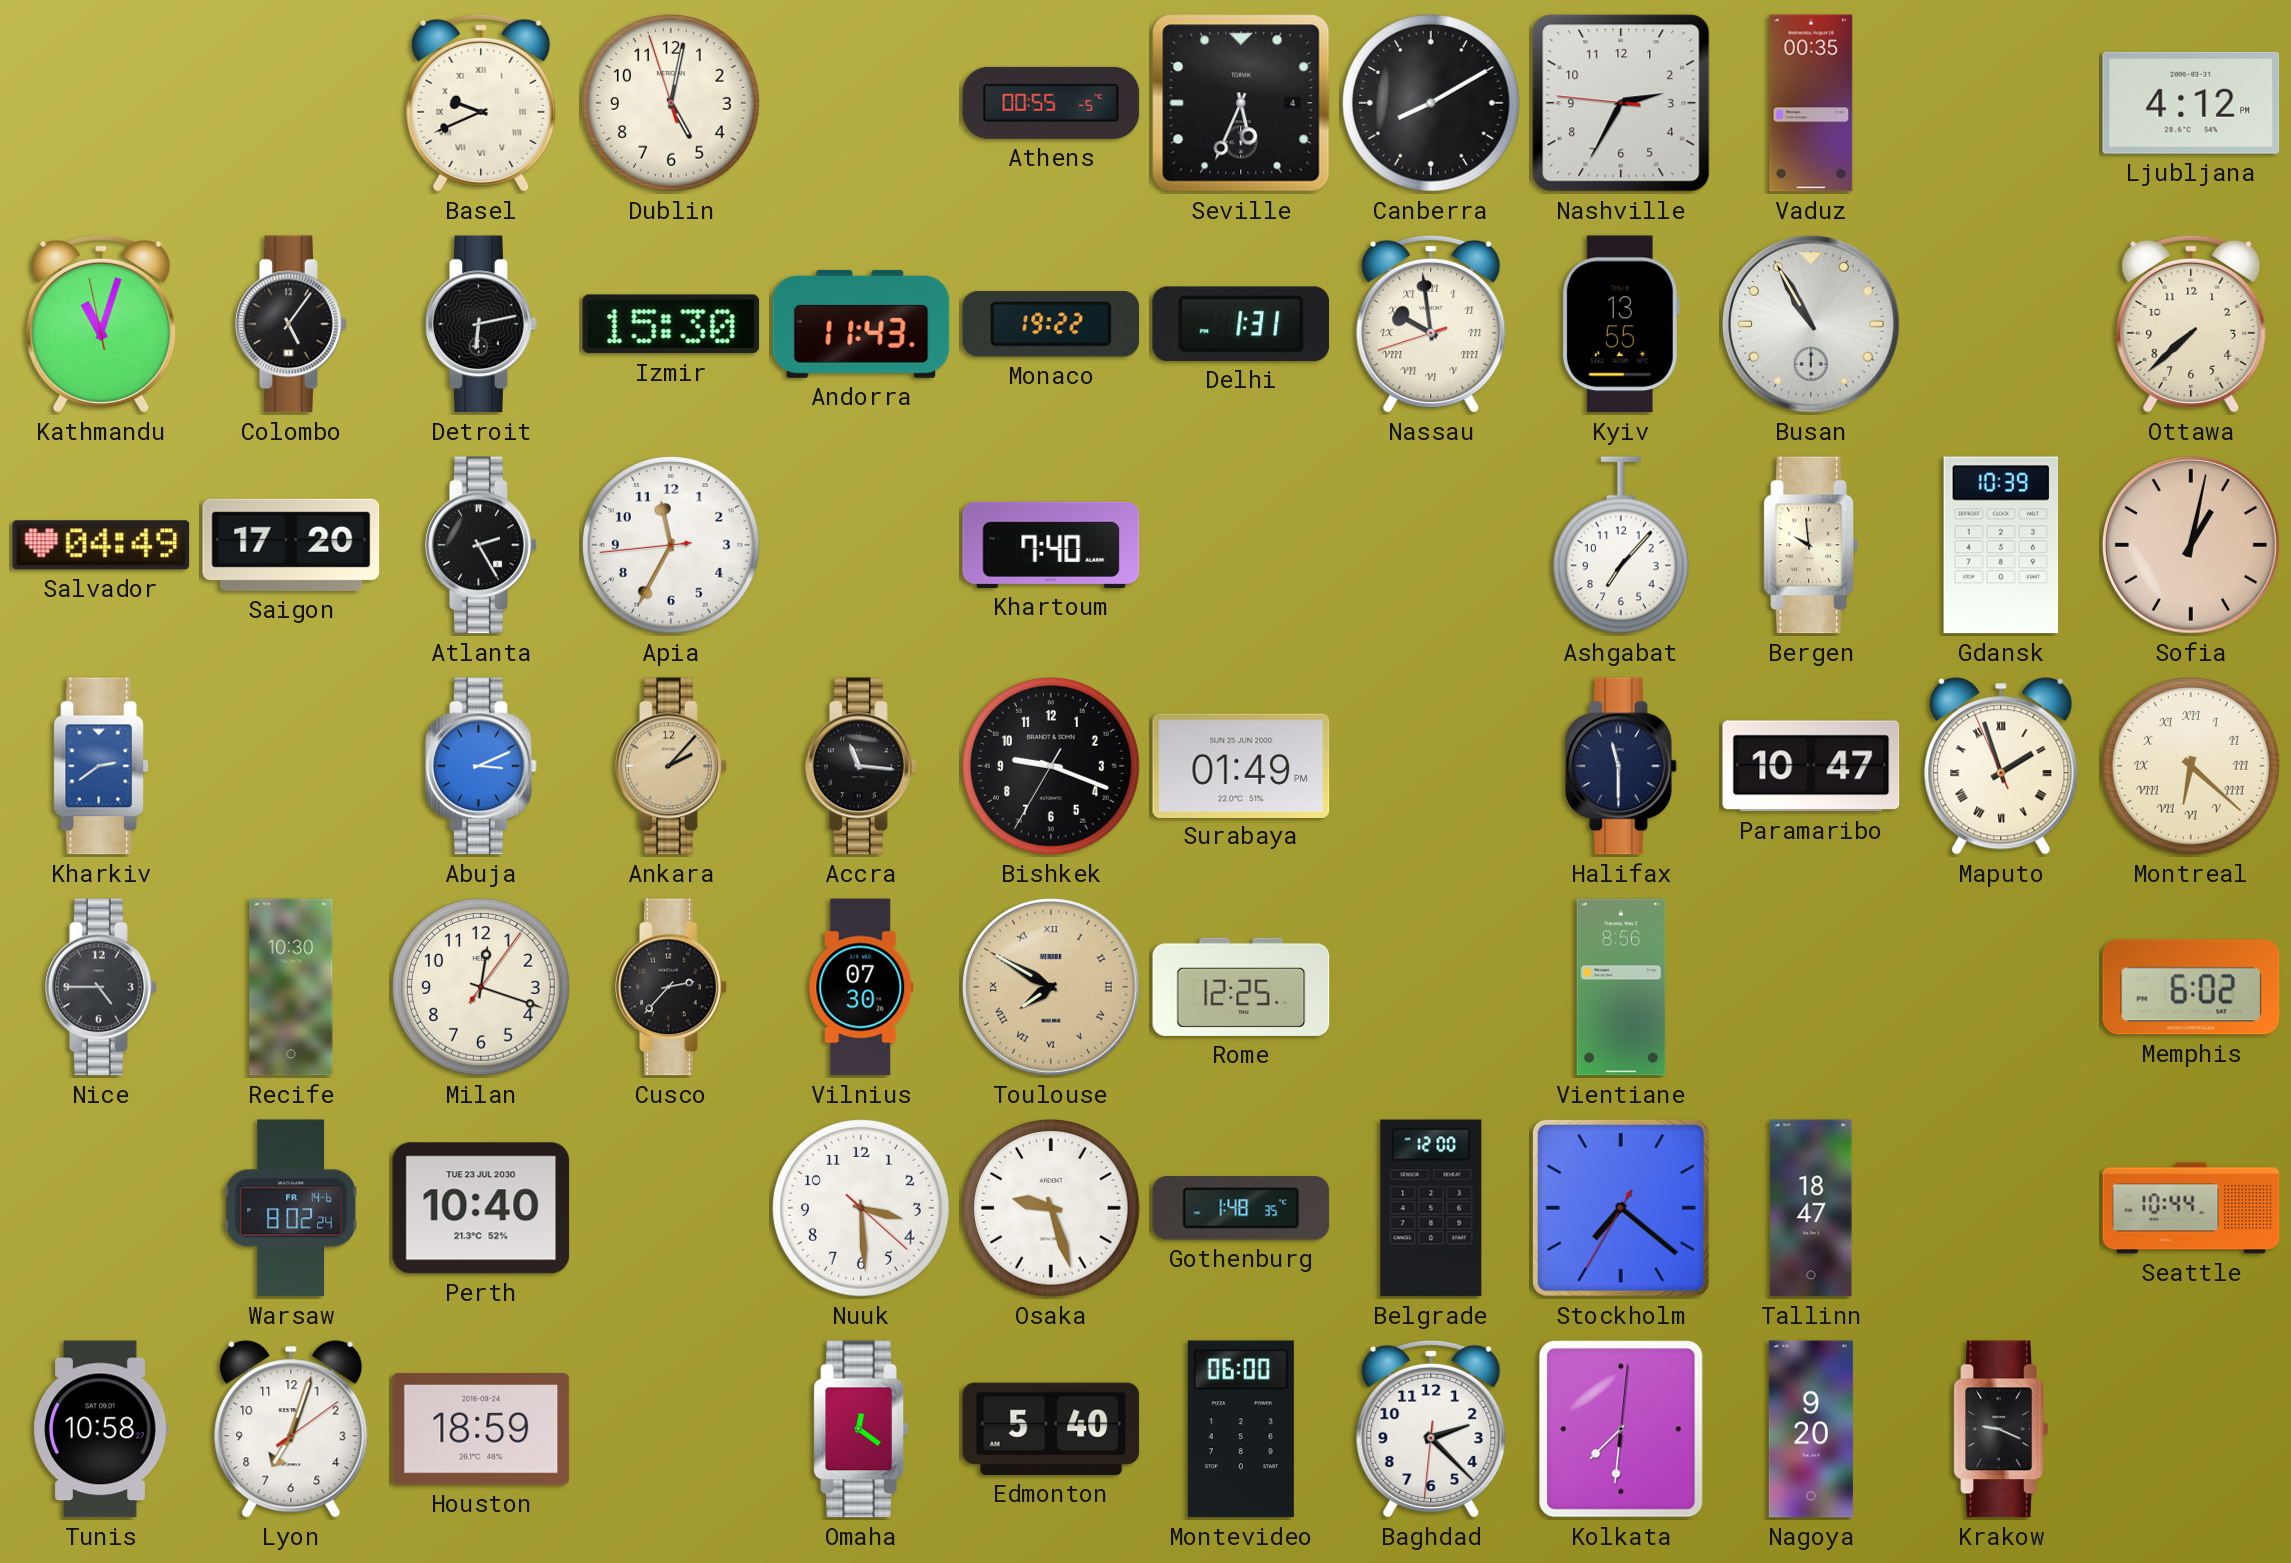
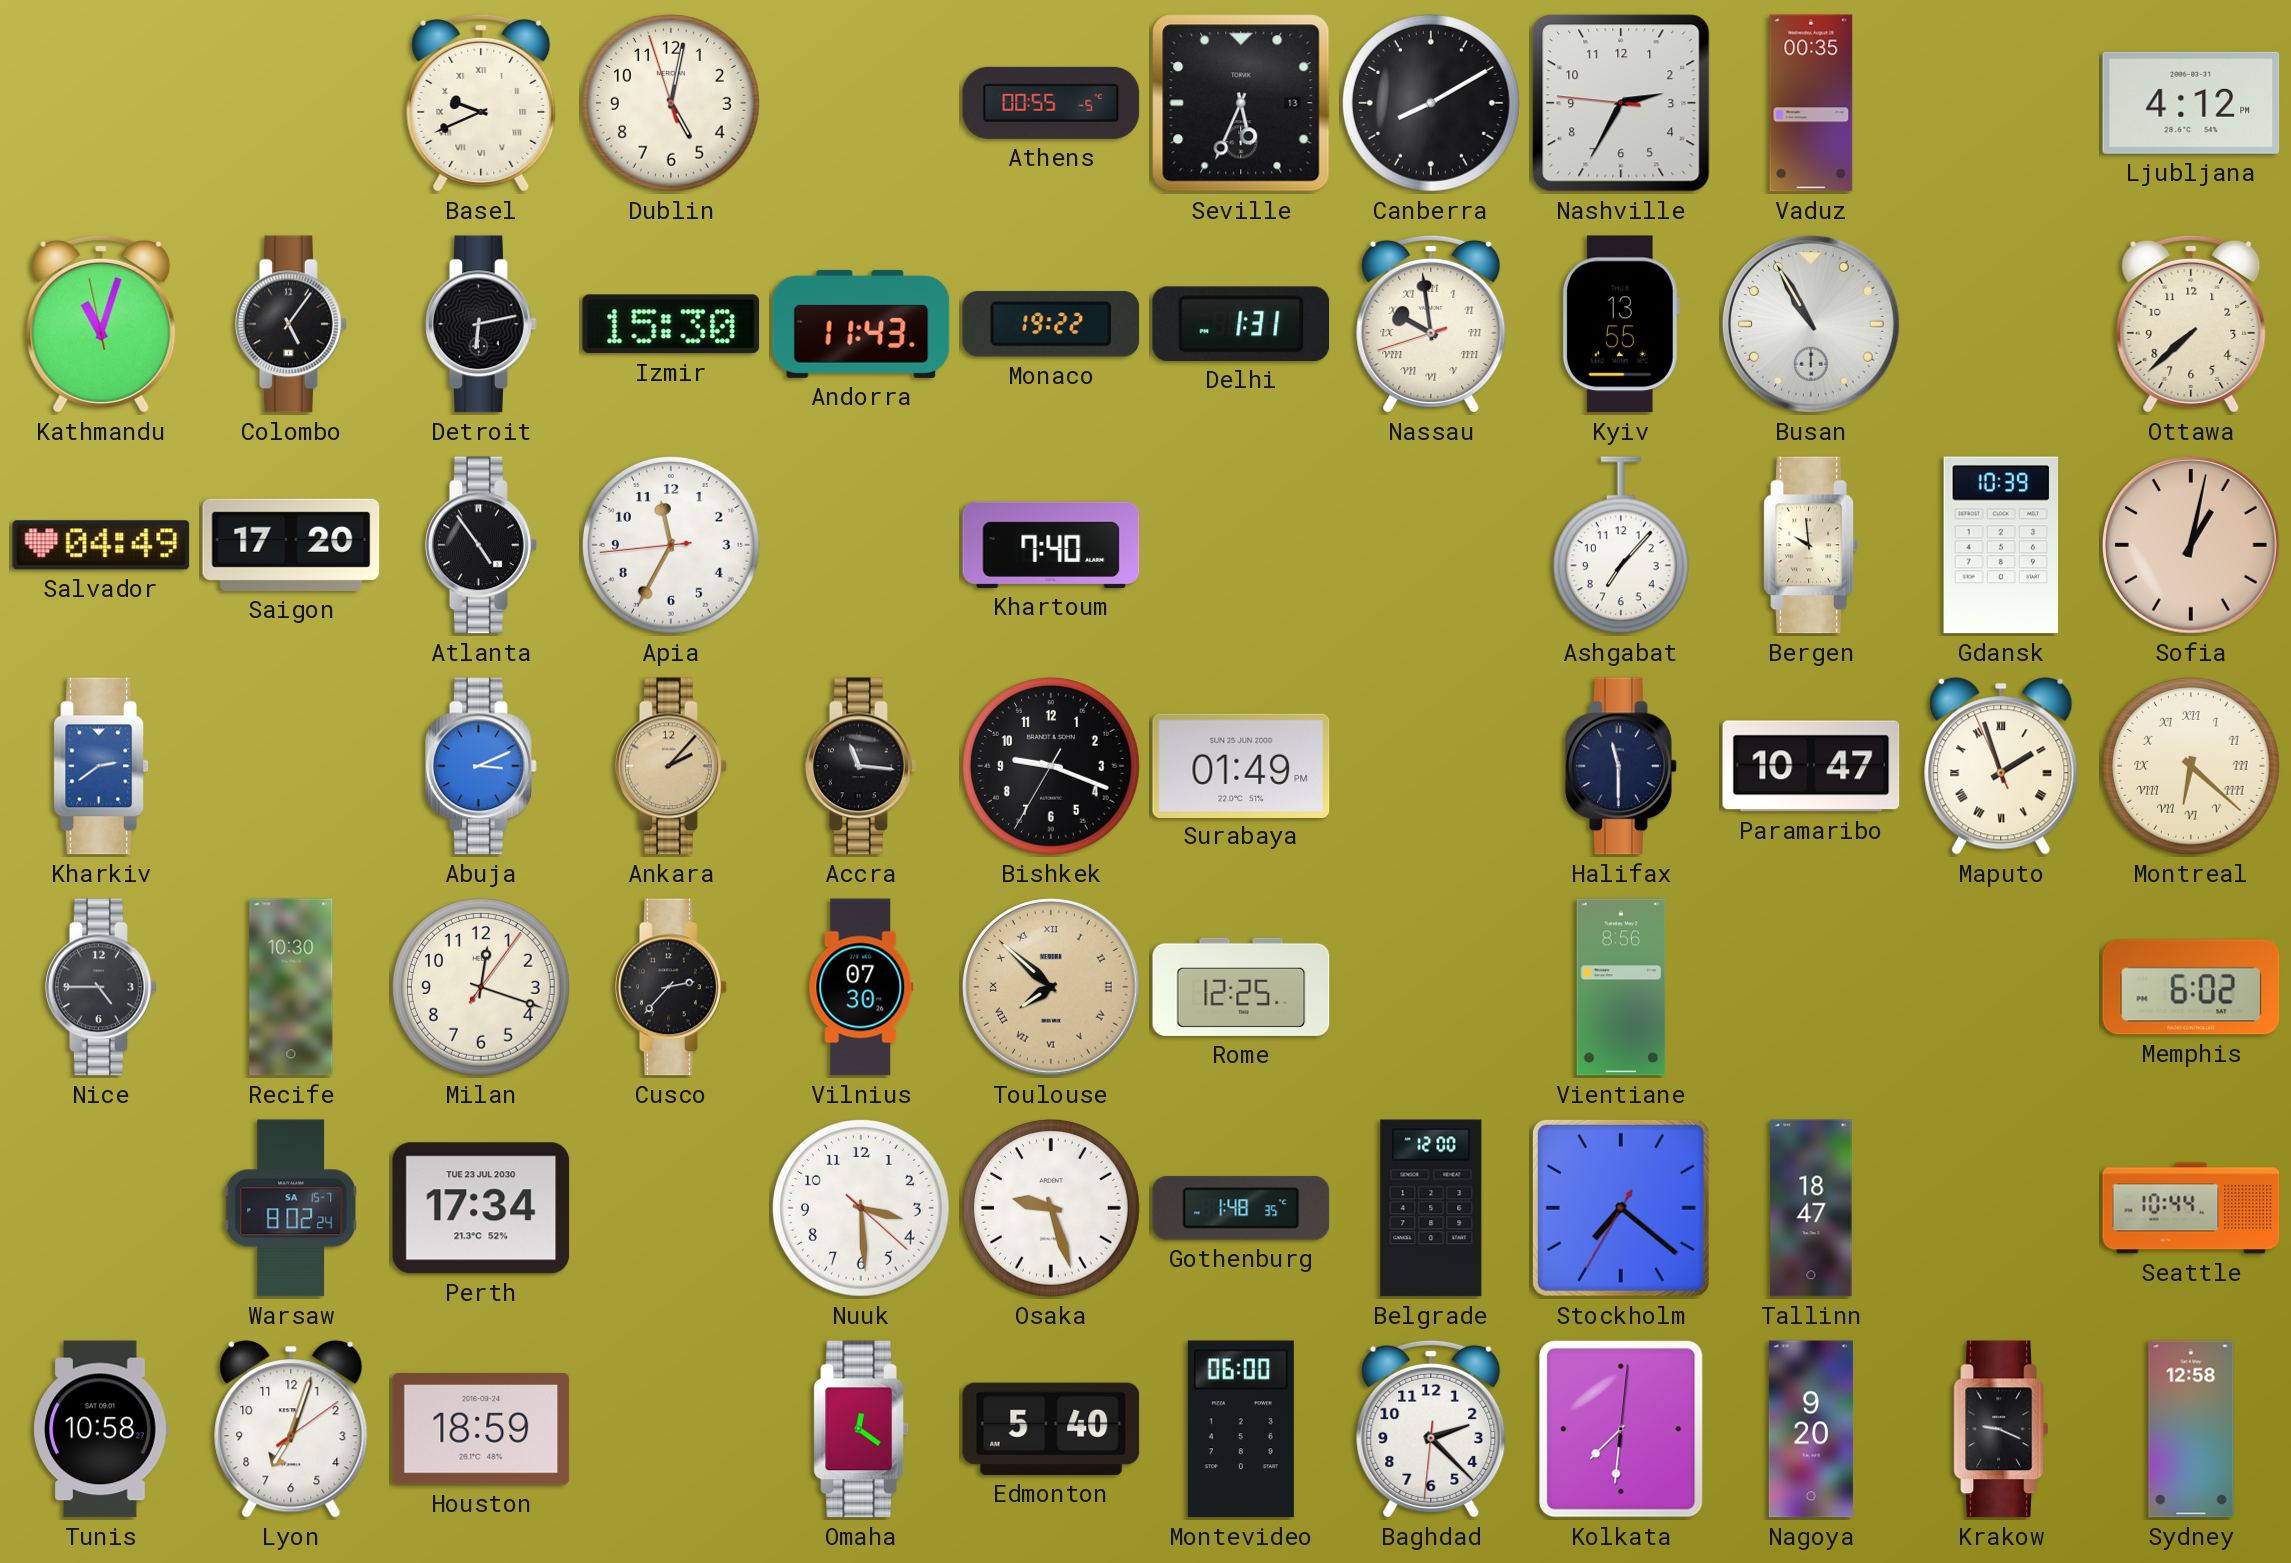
Seville date: 4 -> 13 (1241, 103)
Atlanta: 2:25 -> 4:54 (481, 545)
Toulouse: 7:50 -> 7:52 (1052, 988)
Warsaw date: FR 14-6 -> SA 15-7 (291, 1208)
Perth: 10:40 -> 17:34 (481, 1208)
Sydney: none -> 12:58 (2191, 1429)
